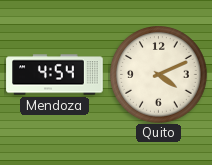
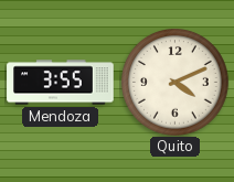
Mendoza: 4:54 -> 3:55 (61, 83)
